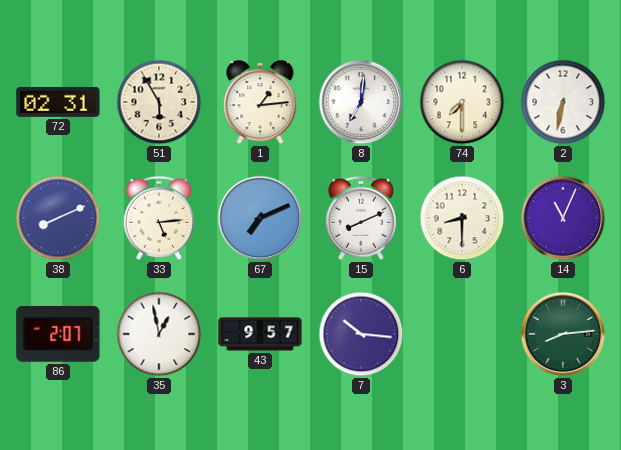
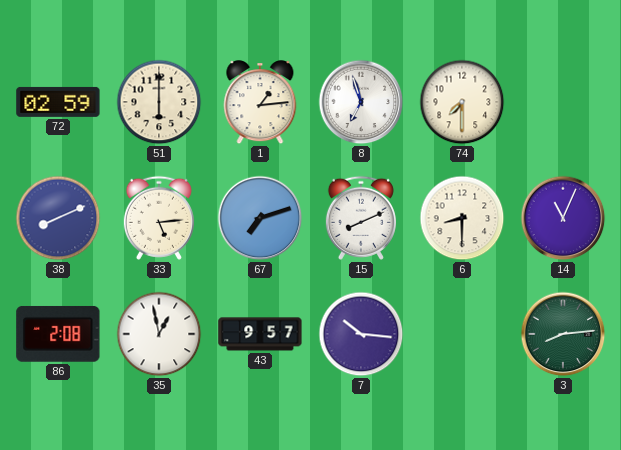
72: 02:31 -> 02:59 (58, 102)
51: 5:55 -> 6:00 (159, 102)
8: 7:01 -> 6:57 (361, 102)
2: 6:32 -> none (563, 102)
67: 7:11 -> 7:12 (260, 218)
86: 2:07 -> 2:08 (58, 334)
